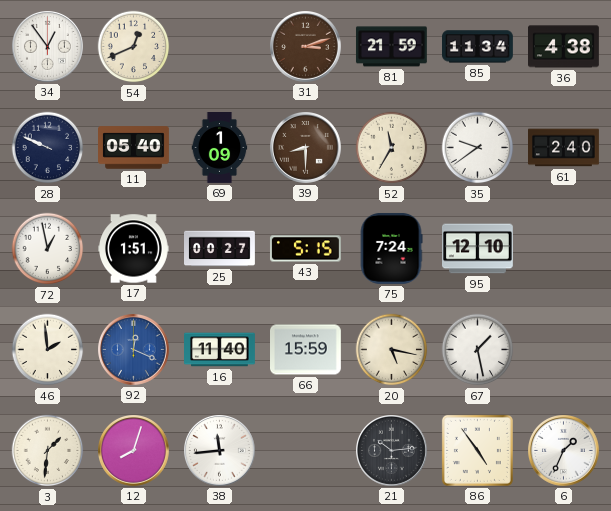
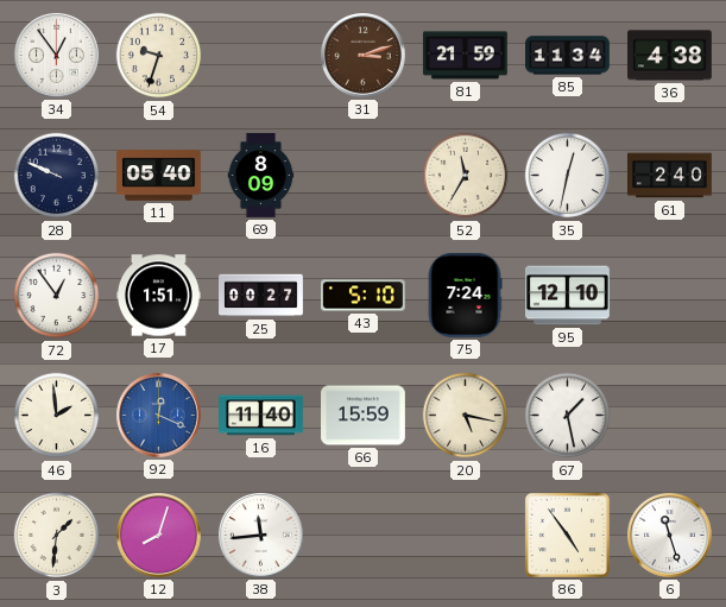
54: 12:41 -> 9:33 (159, 56)
69: 1:09 -> 8:09 (261, 176)
39: 8:30 -> none (306, 148)
35: 9:39 -> 12:32 (568, 176)
72: 12:58 -> 12:54 (57, 296)
43: 5:15 -> 5:10 (362, 296)
21: 10:14 -> none (392, 451)
6: 1:34 -> 11:27 (670, 536)
